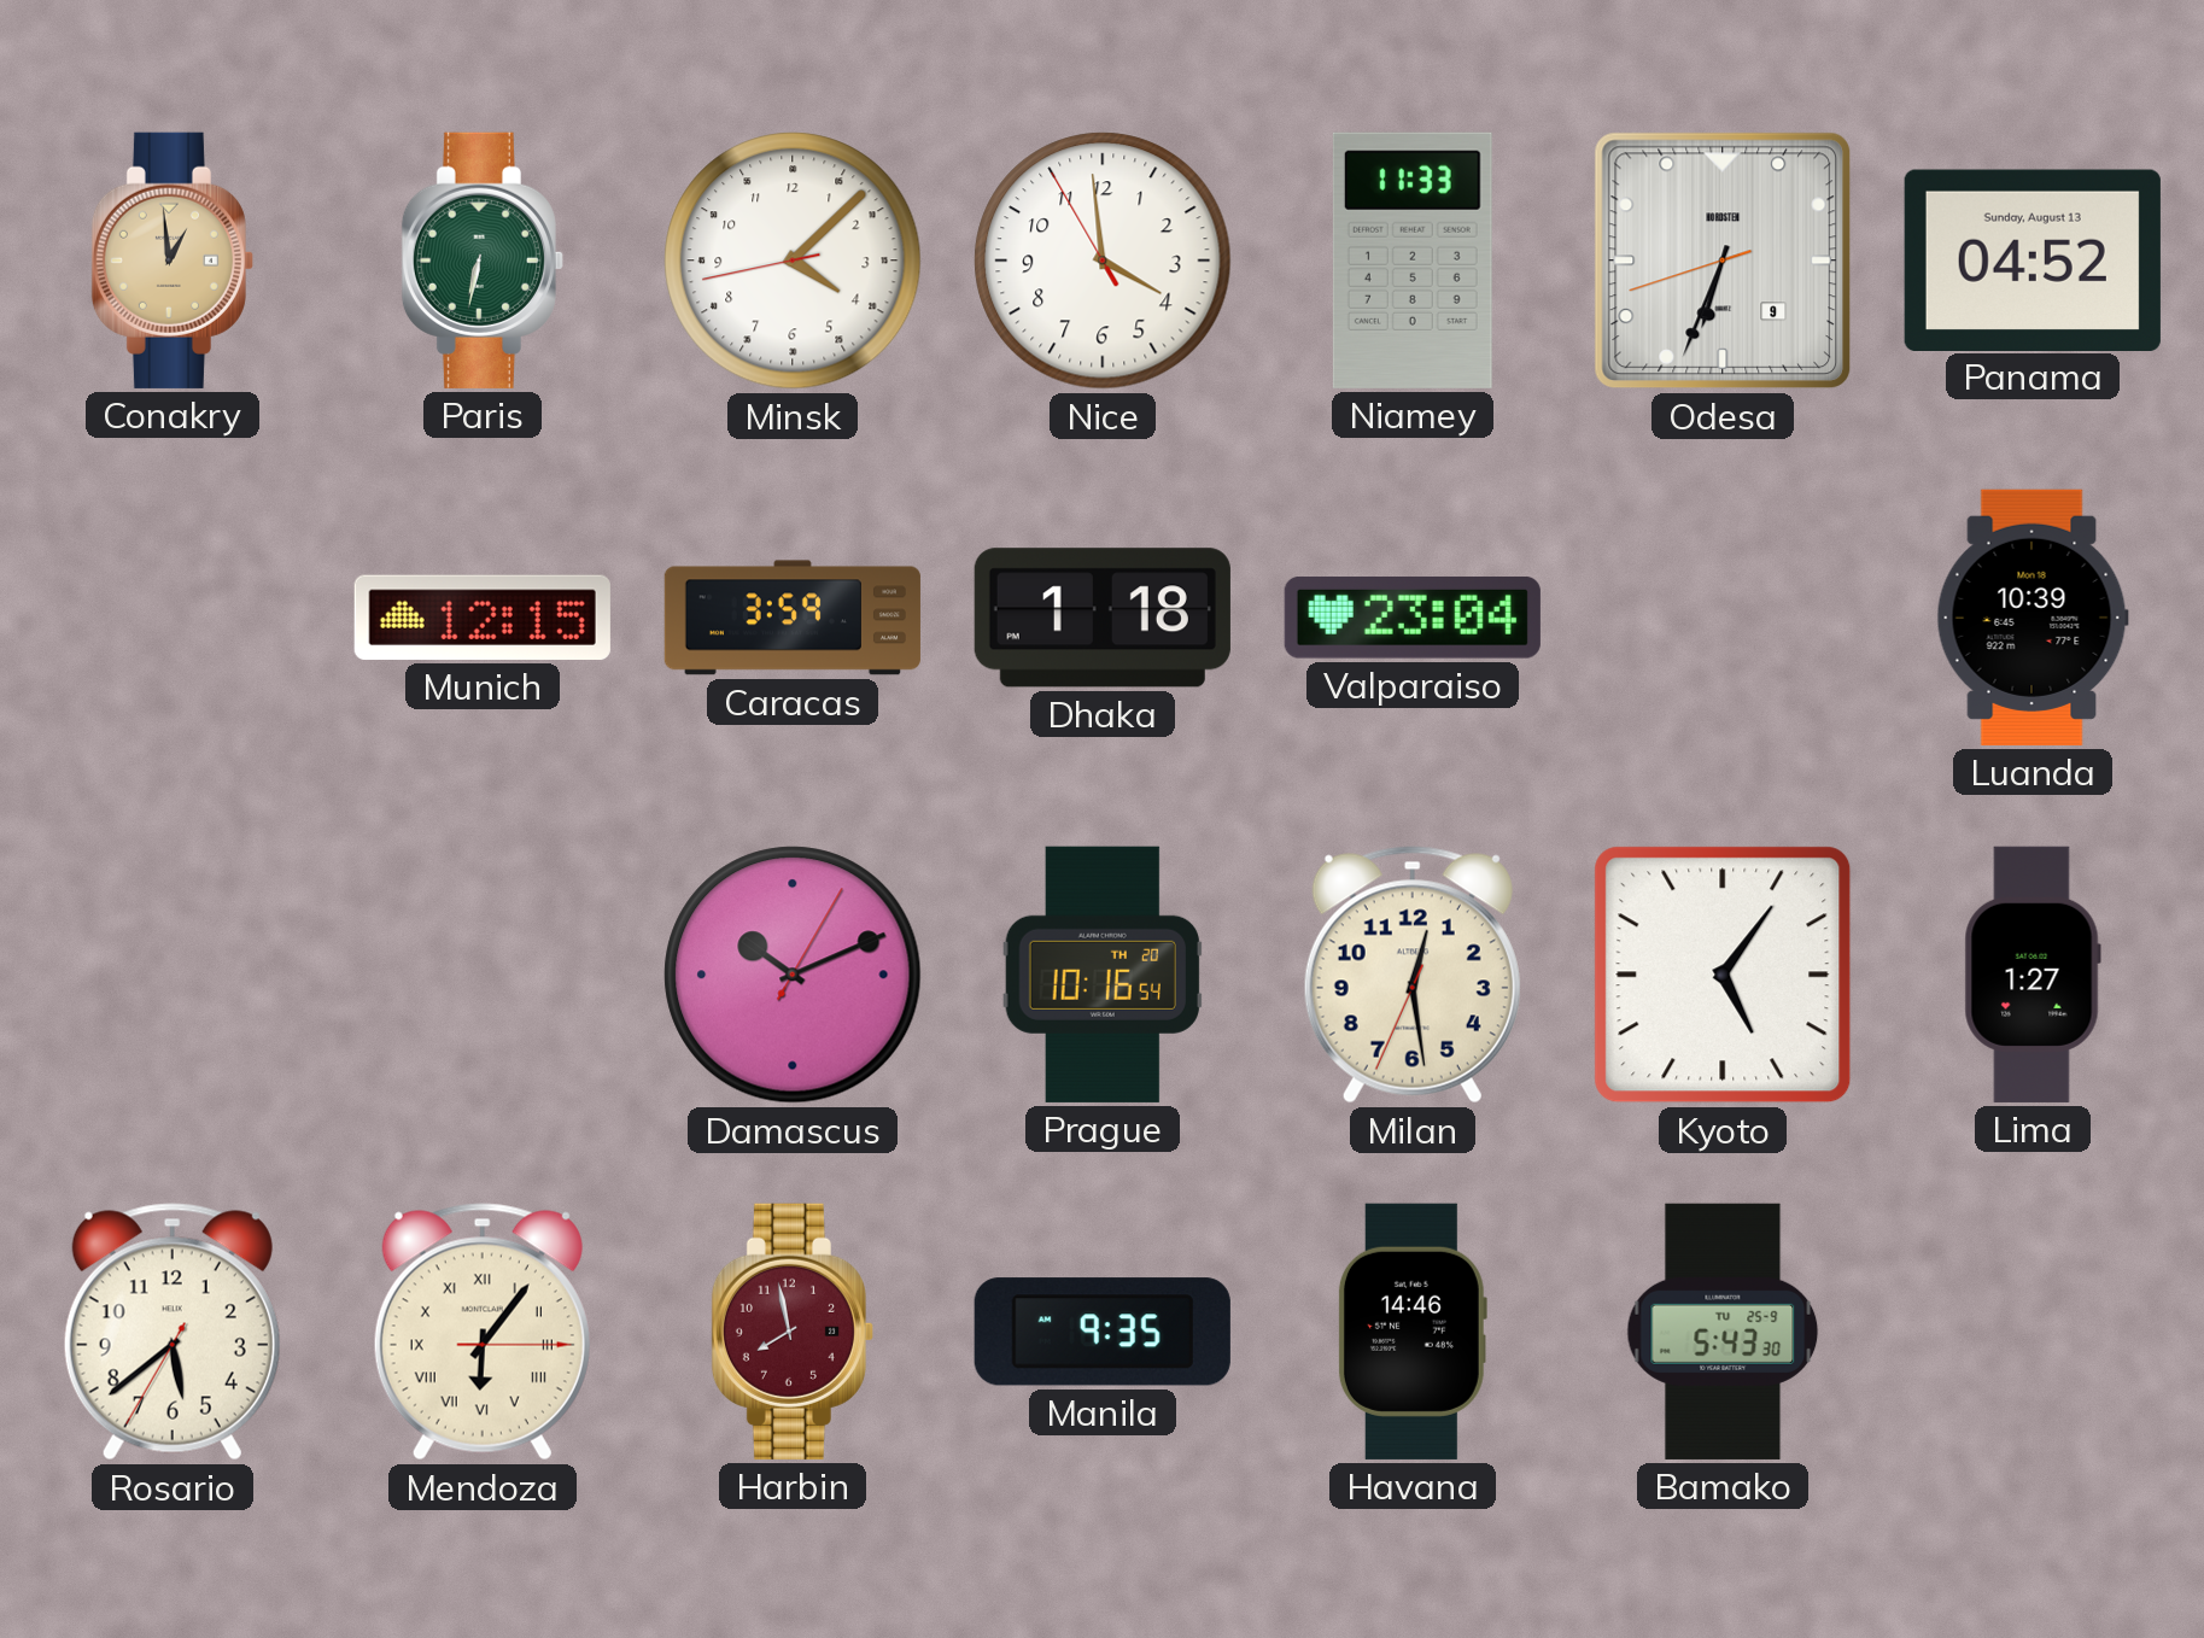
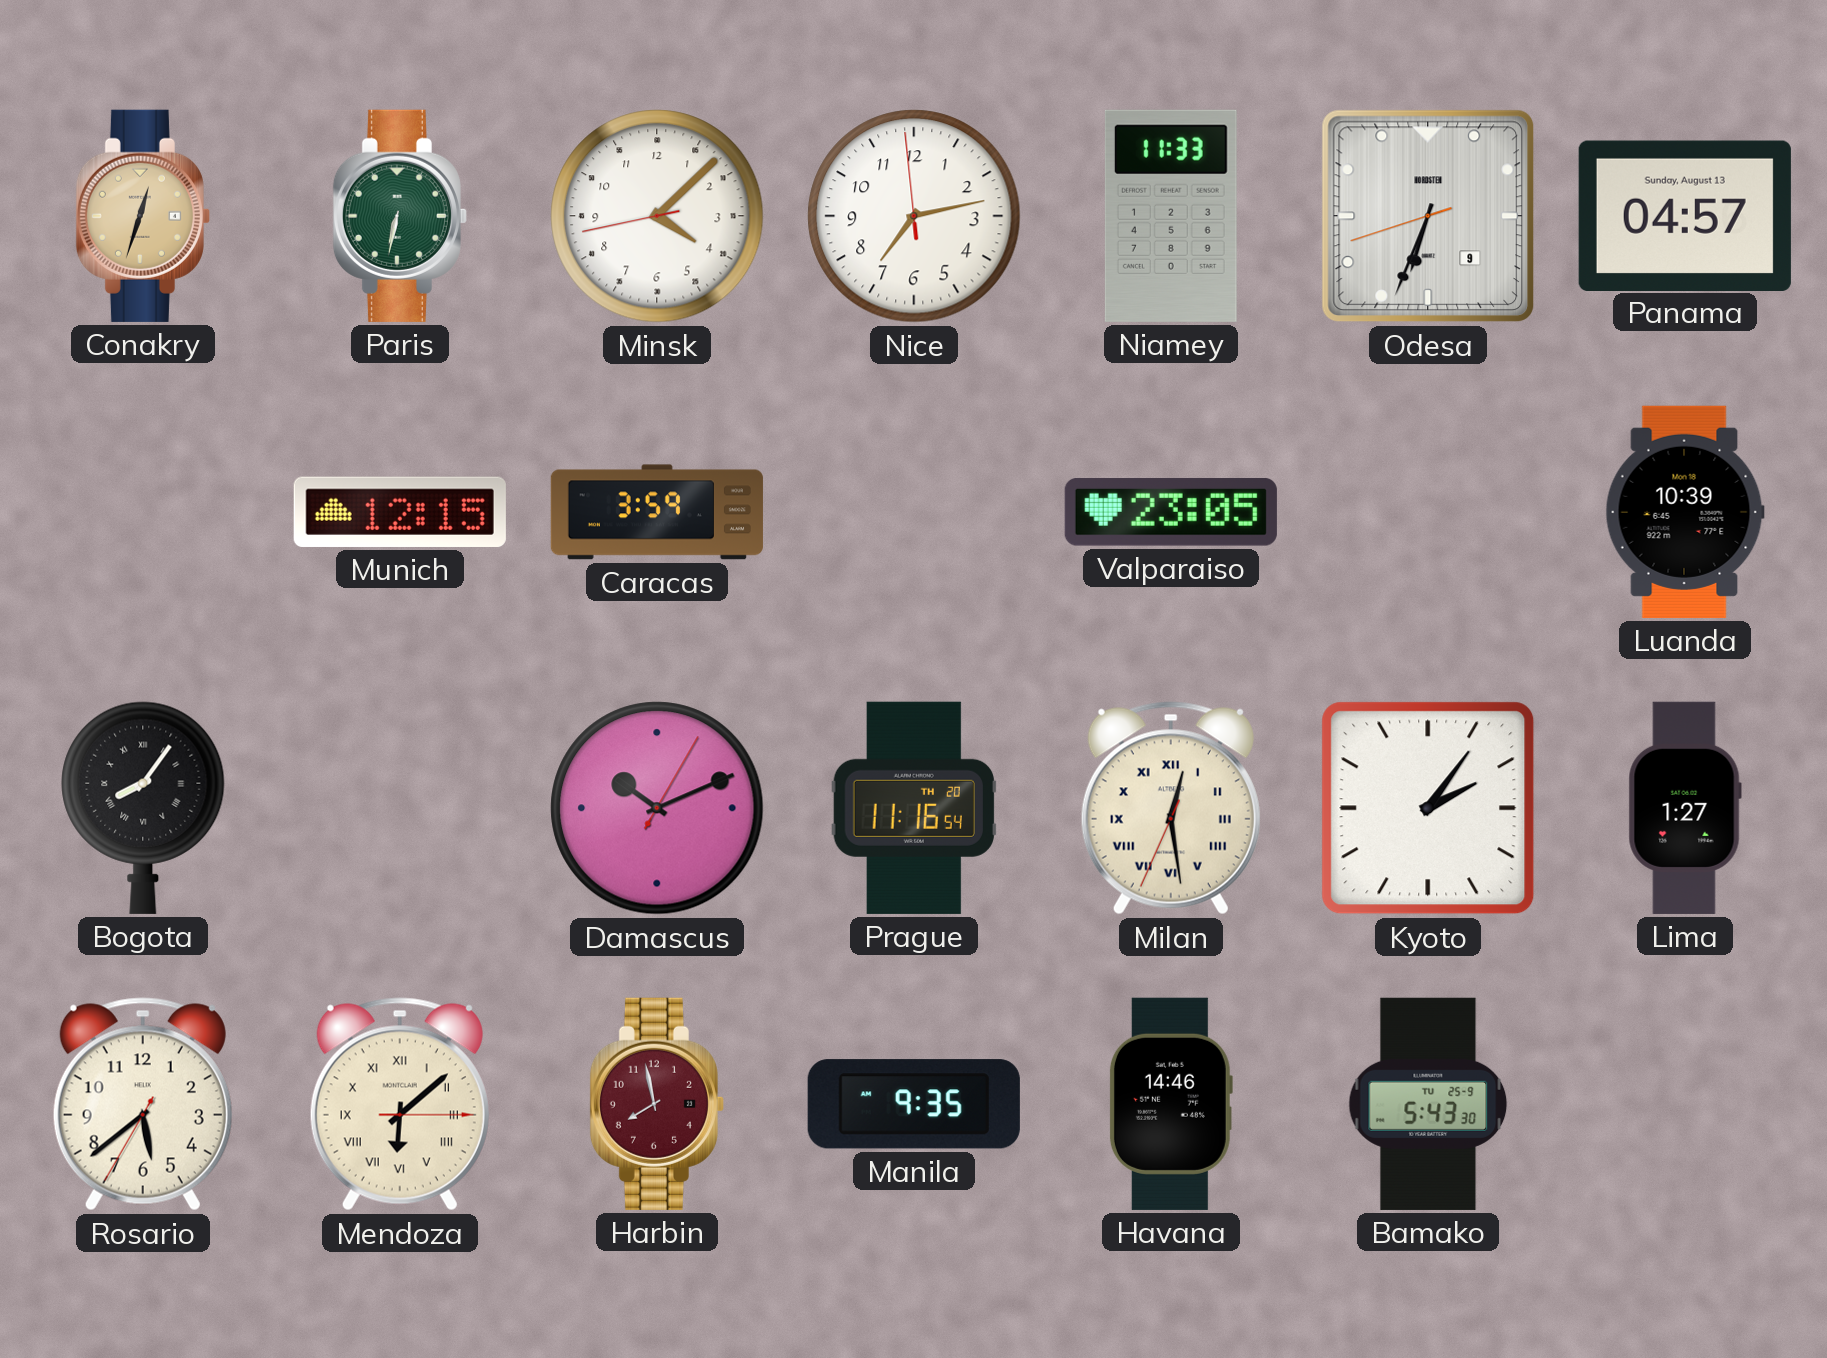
Conakry: 12:59 -> 12:33 (143, 216)
Nice: 3:58 -> 7:12 (914, 216)
Panama: 04:52 -> 04:57 (1685, 215)
Dhaka: 1:18 -> none (1103, 618)
Valparaiso: 23:04 -> 23:05 (1171, 513)
Bogota: none -> 8:06 (143, 808)
Prague: 10:16 -> 11:16 (914, 808)
Milan numerals: Arabic -> Roman (1171, 808)
Kyoto: 5:06 -> 2:06 (1428, 808)
Mendoza: 6:06 -> 6:08 (400, 1104)
